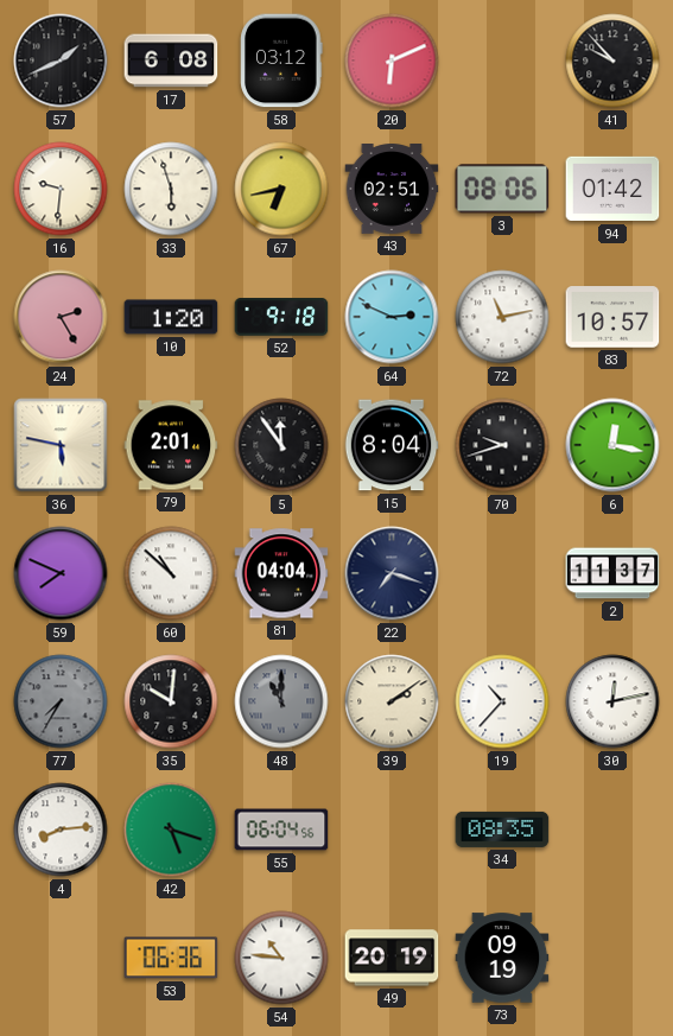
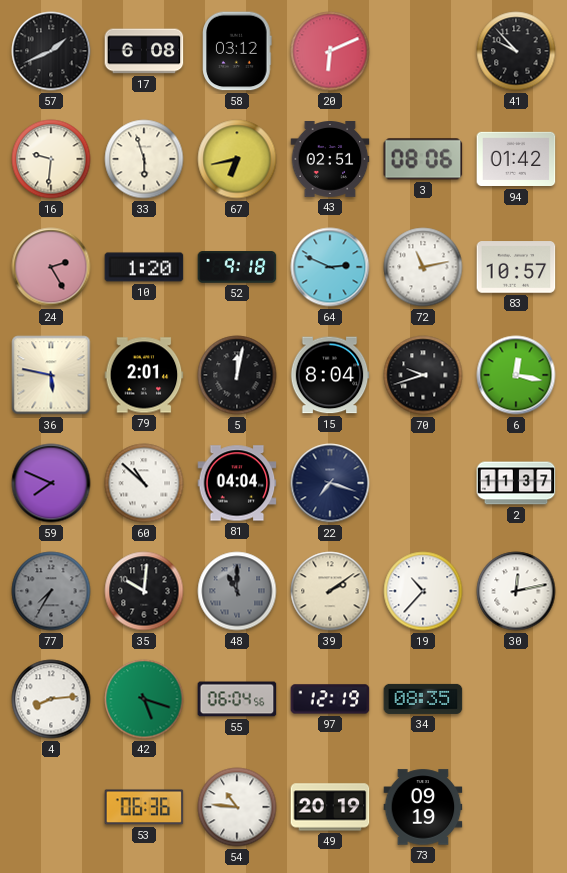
5: 11:54 -> 12:02 (237, 375)
97: none -> 12:19 (330, 699)
